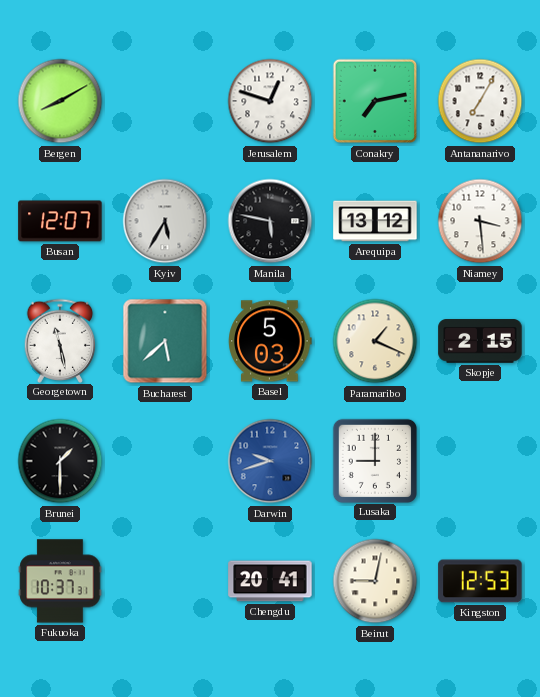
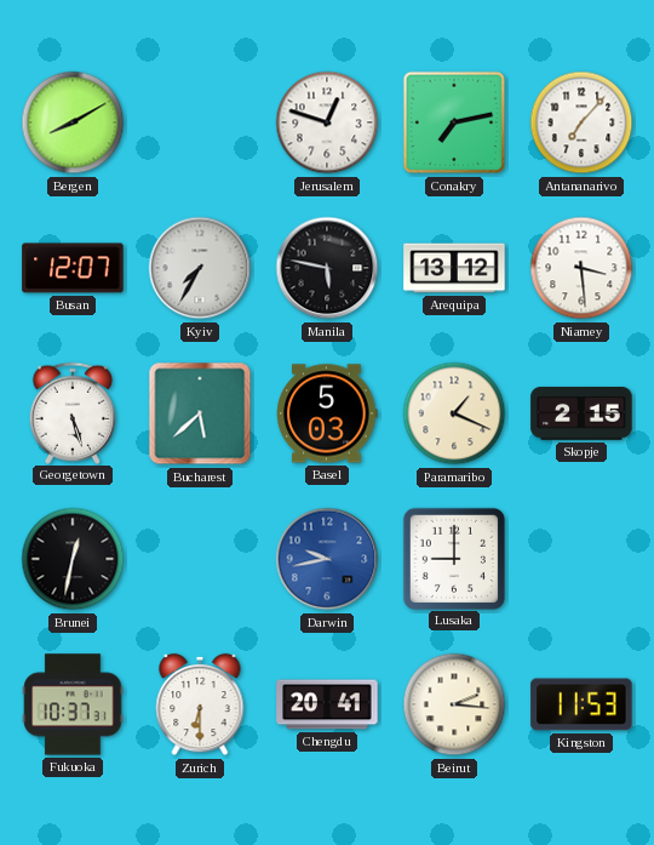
Antananarivo: 7:05 -> 7:07 (581, 122)
Kyiv: 5:35 -> 7:35 (200, 268)
Georgetown: 11:28 -> 5:27 (73, 412)
Brunei: 1:30 -> 12:32 (73, 559)
Darwin: 9:42 -> 9:43 (327, 559)
Zurich: none -> 6:30 (200, 704)
Beirut: 9:02 -> 2:16 (454, 704)
Kingston: 12:53 -> 11:53 (581, 704)
